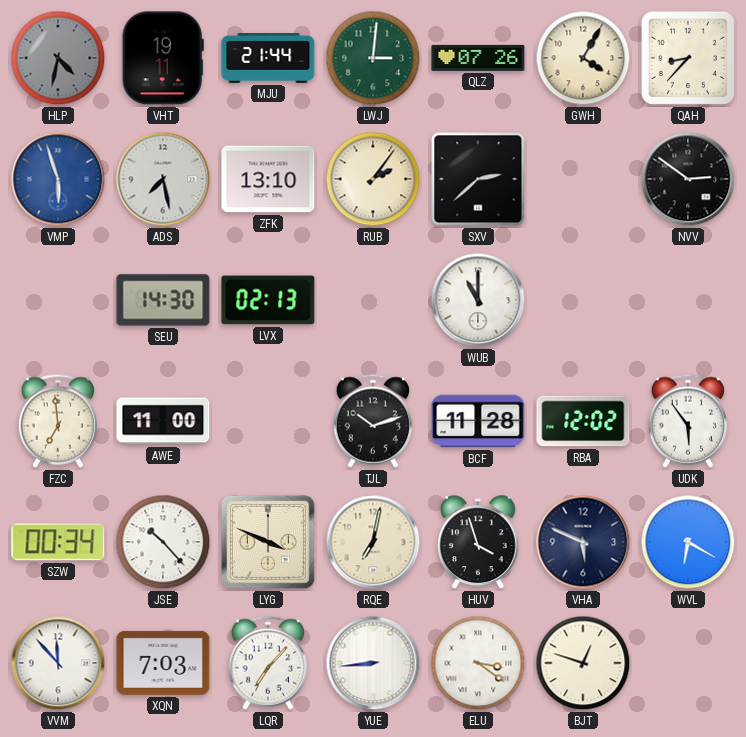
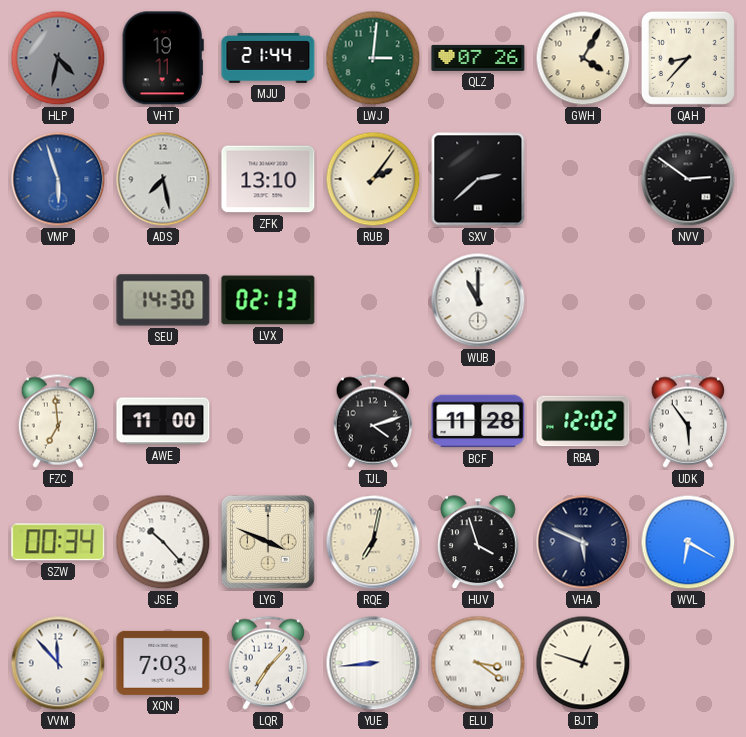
TJL: 10:12 -> 4:12 (372, 421)
